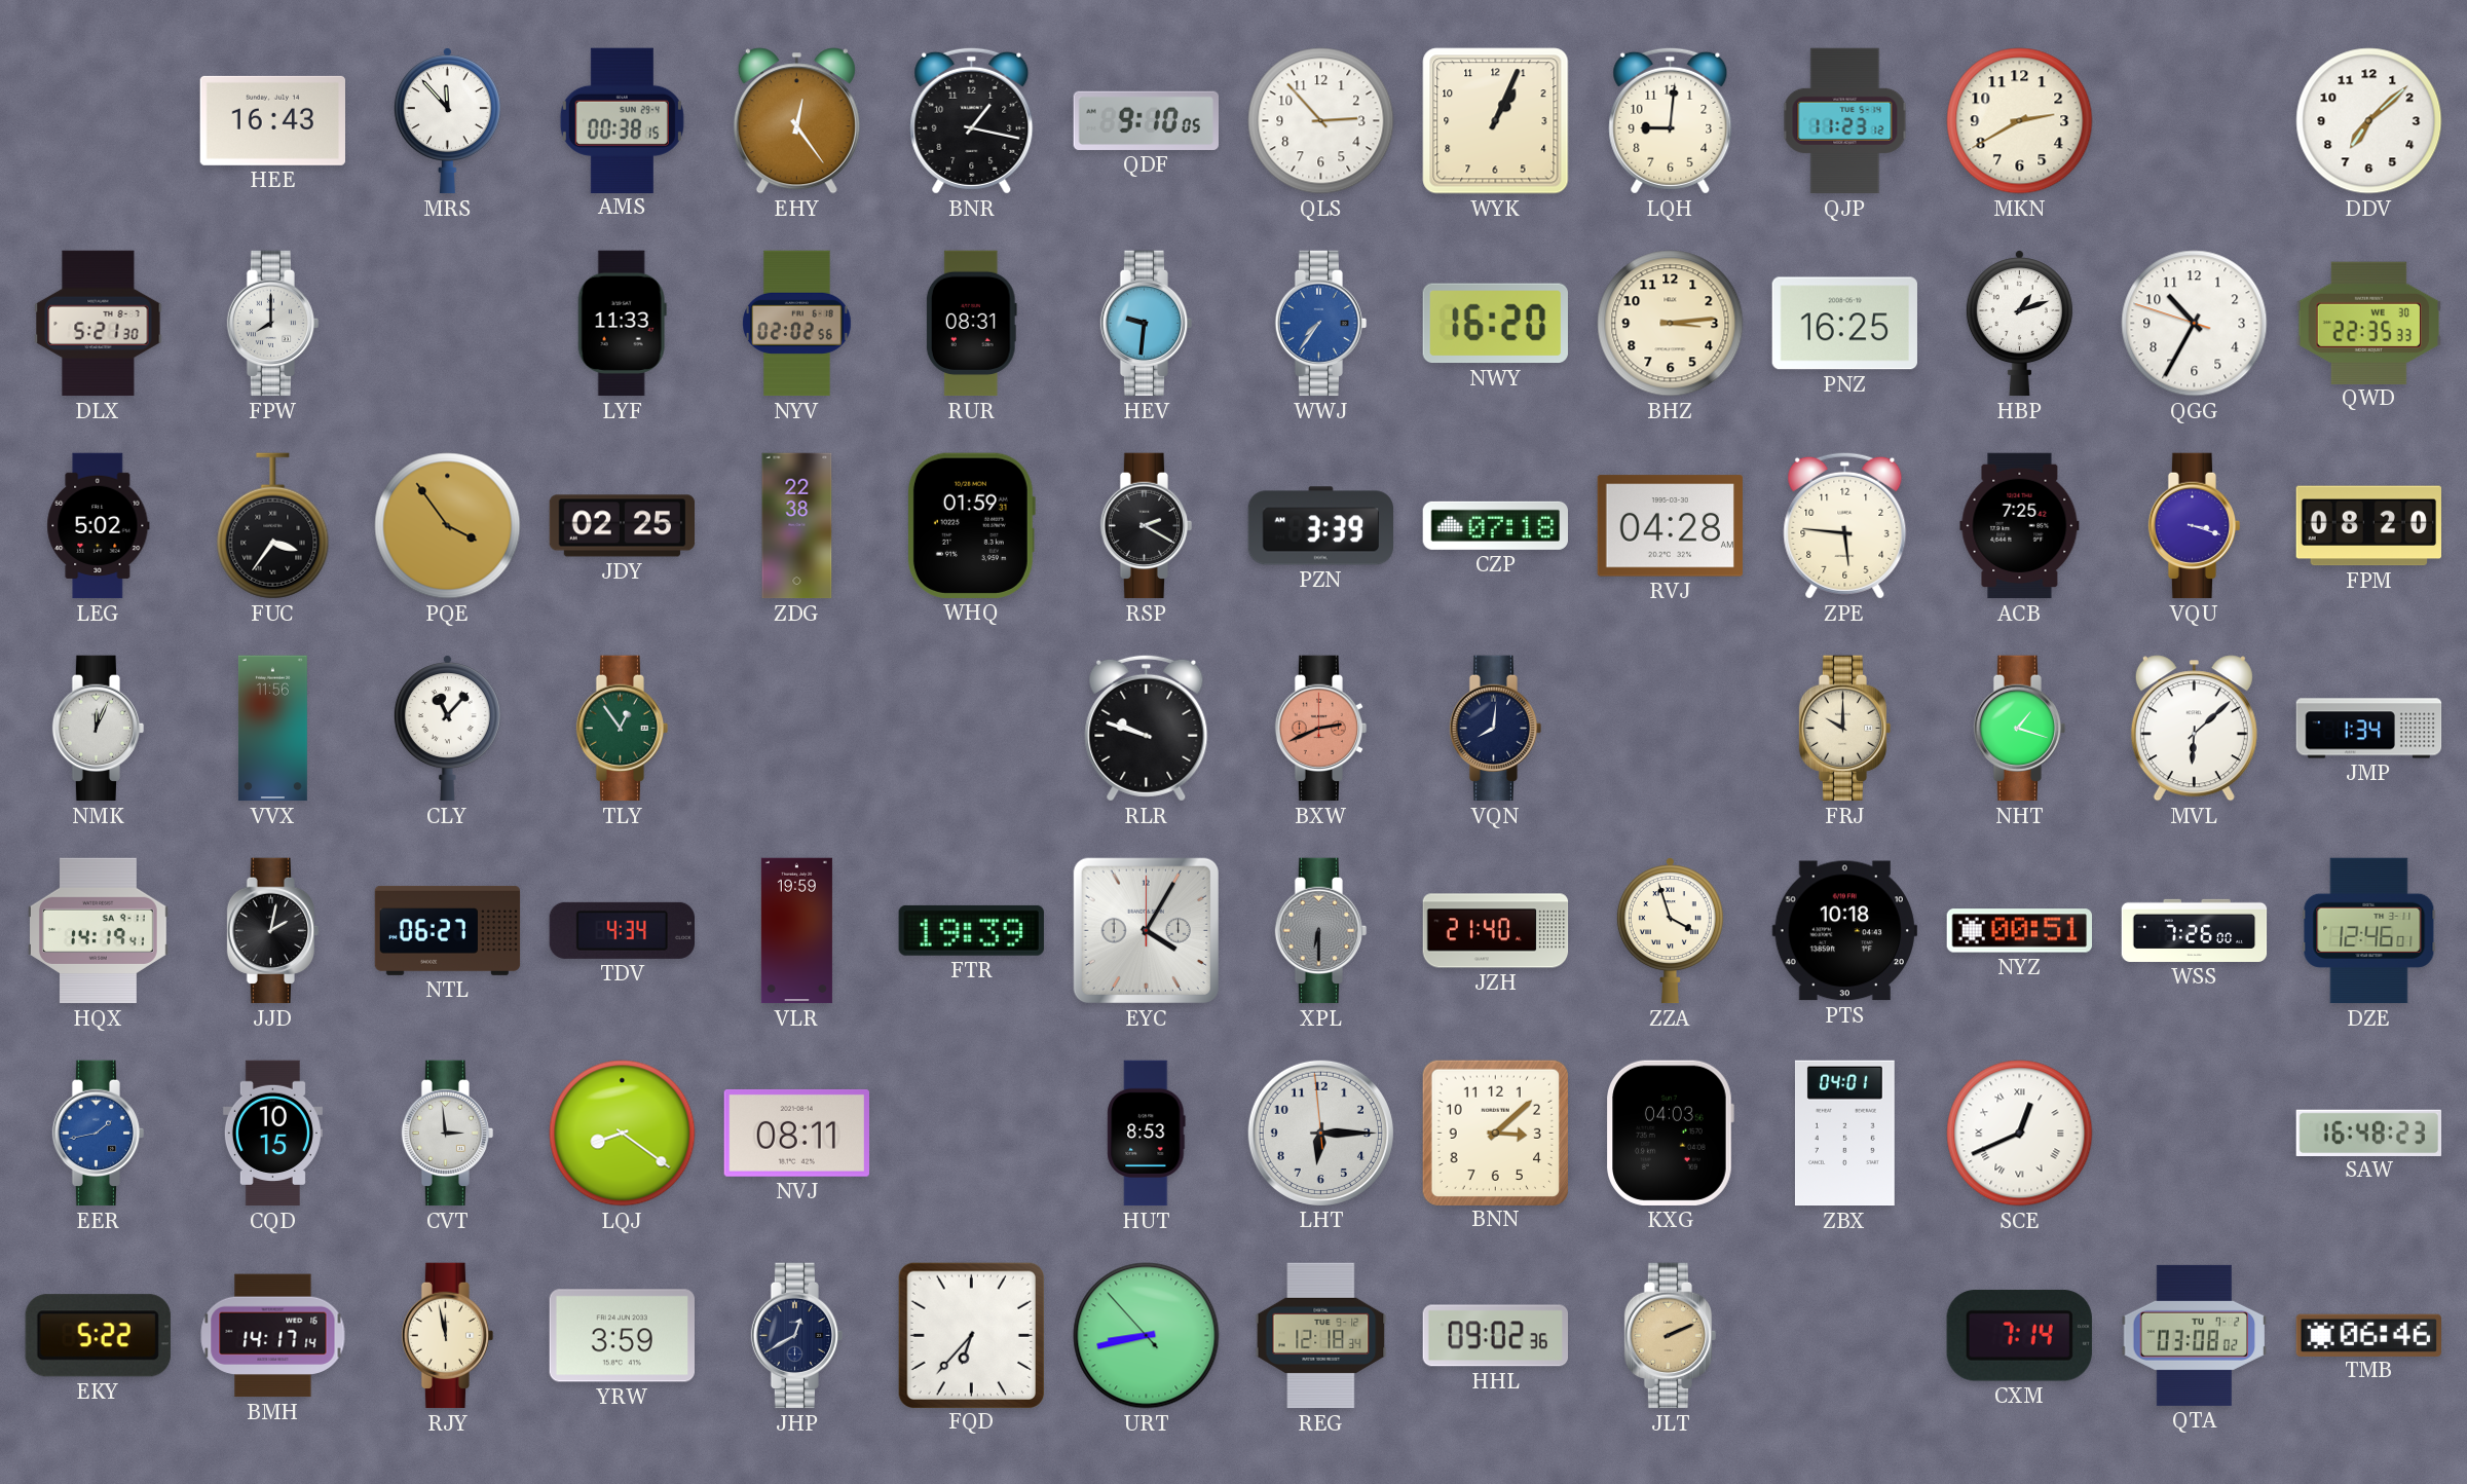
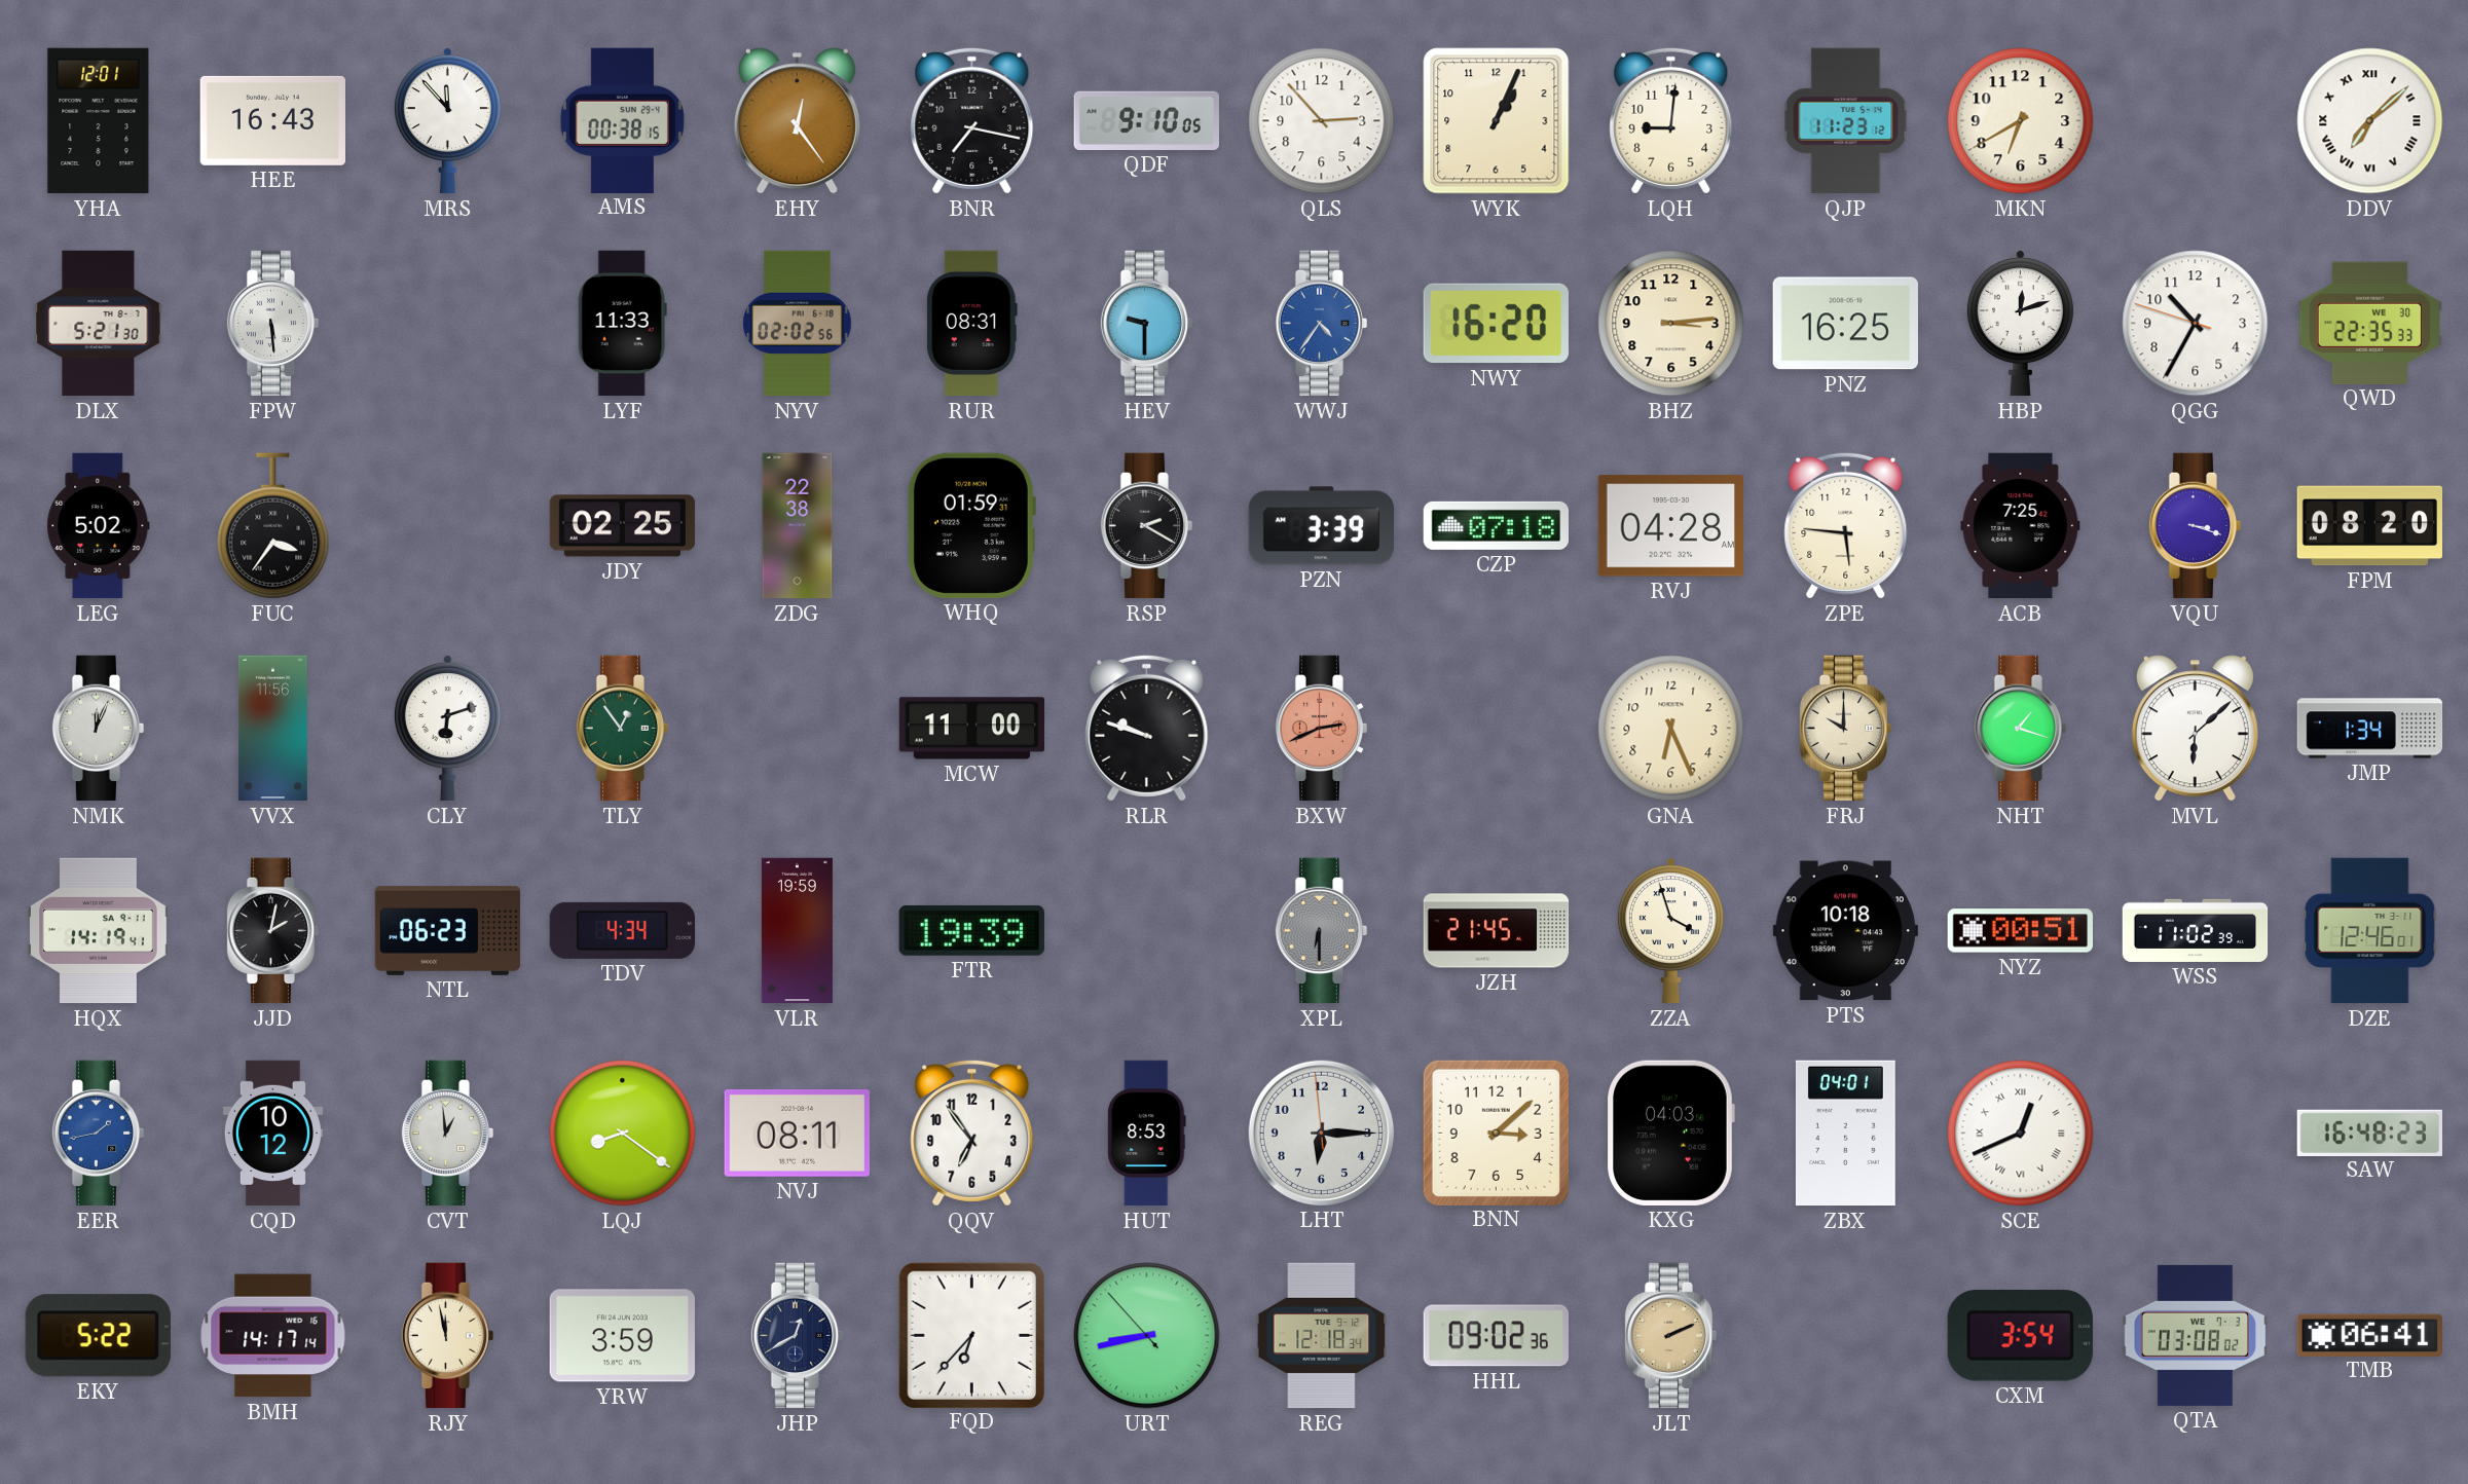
YHA: none -> 12:01 (99, 121)
BNR: 1:17 -> 7:17 (972, 120)
MKN: 2:40 -> 6:40 (2021, 121)
DDV numerals: Arabic -> Roman (2370, 121)
FPW: 8:00 -> 5:29 (273, 324)
HEV: 9:31 -> 9:30 (1147, 324)
WWJ: 7:36 -> 4:36 (1322, 324)
HBP: 1:12 -> 12:12 (2020, 324)
PQE: 3:54 -> none (448, 526)
CLY: 11:07 -> 6:12 (447, 729)
MCW: none -> 11:00 (972, 729)
VQN: 8:01 -> none (1496, 729)
GNA: none -> 6:26 (1671, 729)
NTL: 06:27 -> 06:23 (448, 930)
EYC: 4:05 -> none (1146, 930)
JZH: 21:40 -> 21:45 (1497, 931)
WSS: 7:26 -> 11:02 (2196, 930)
CQD: 10:15 -> 10:12 (272, 1134)
CVT: 2:59 -> 12:59 (448, 1134)
QQV: none -> 6:54 (972, 1133)
CXM: 7:14 -> 3:54 (2020, 1335)
QTA date: TU 7-2 -> WE 7-3 (2196, 1335)
TMB: 06:46 -> 06:41 (2369, 1335)
